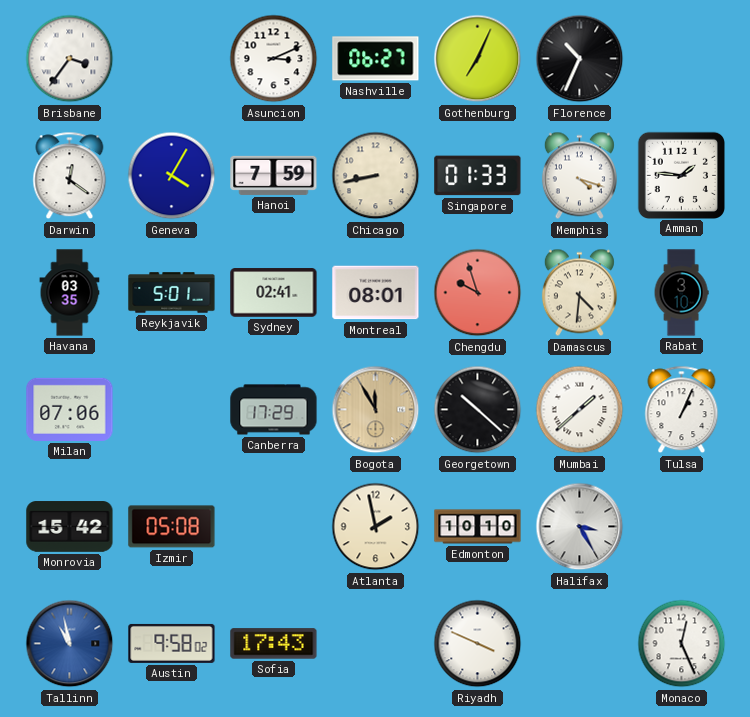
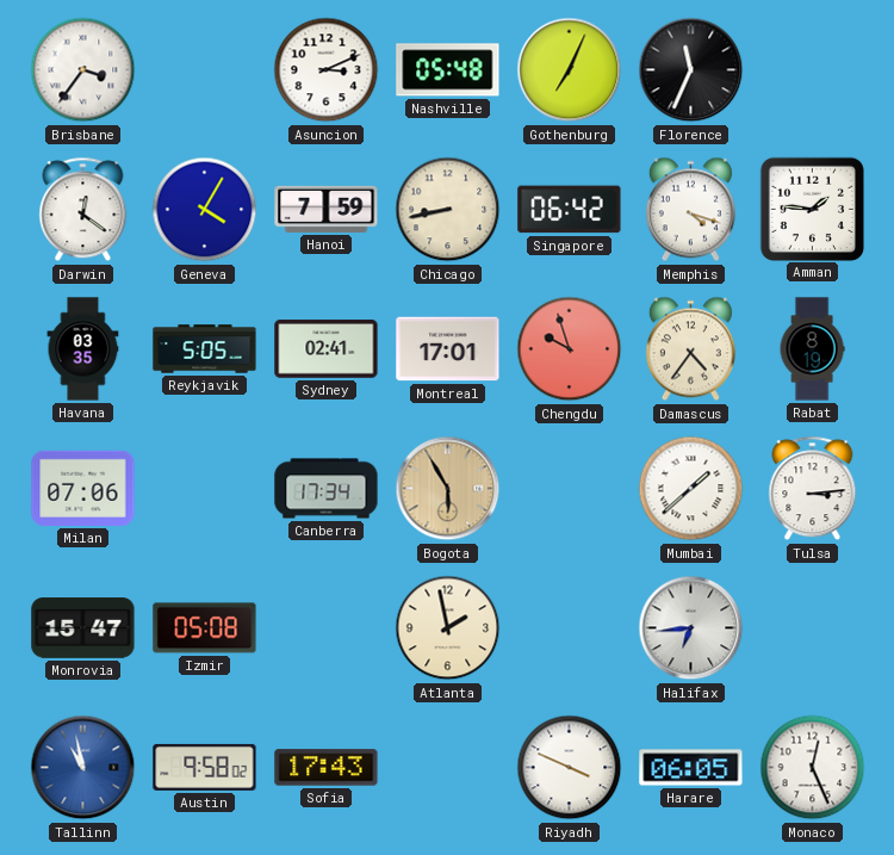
Nashville: 06:27 -> 05:48 (448, 70)
Florence: 10:34 -> 11:34 (691, 70)
Singapore: 01:33 -> 06:42 (570, 210)
Reykjavik: 5:01 -> 5:05 (205, 349)
Montreal: 08:01 -> 17:01 (448, 349)
Damascus: 4:31 -> 4:36 (690, 349)
Rabat: 3:10 -> 8:19 (812, 349)
Canberra: 17:29 -> 17:34 (327, 489)
Bogota: 11:55 -> 5:55 (448, 489)
Georgetown: 10:22 -> none (478, 410)
Tulsa: 1:04 -> 3:14 (813, 489)
Monrovia: 15:42 -> 15:47 (83, 628)
Edmonton: 10:10 -> none (478, 527)
Halifax: 3:25 -> 6:44 (691, 628)
Harare: none -> 06:05 (691, 768)
